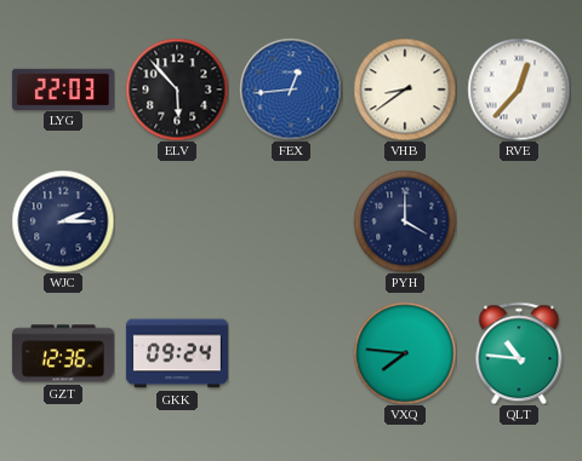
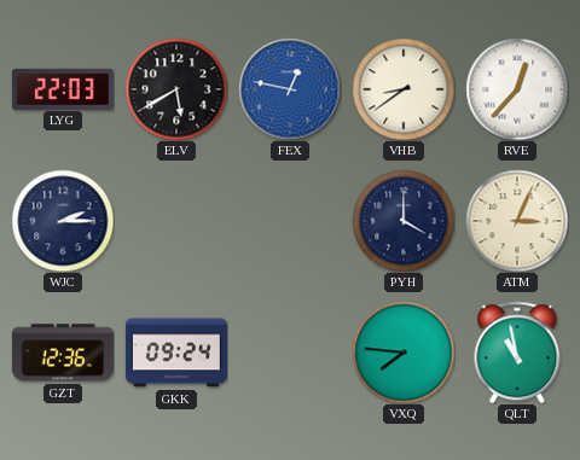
ELV: 5:53 -> 5:40 (176, 89)
FEX: 12:44 -> 12:47 (290, 89)
ATM: none -> 3:04 (517, 221)
QLT: 10:46 -> 10:58 (517, 353)
